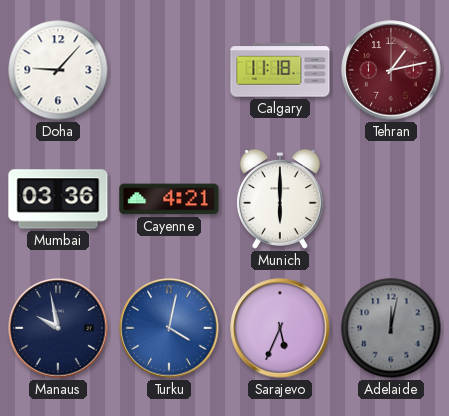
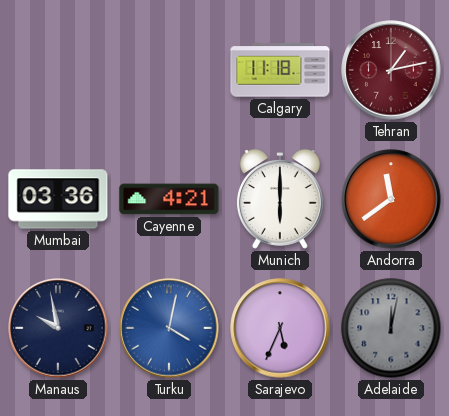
Doha: 9:07 -> none (58, 70)
Andorra: none -> 11:39 (391, 199)
